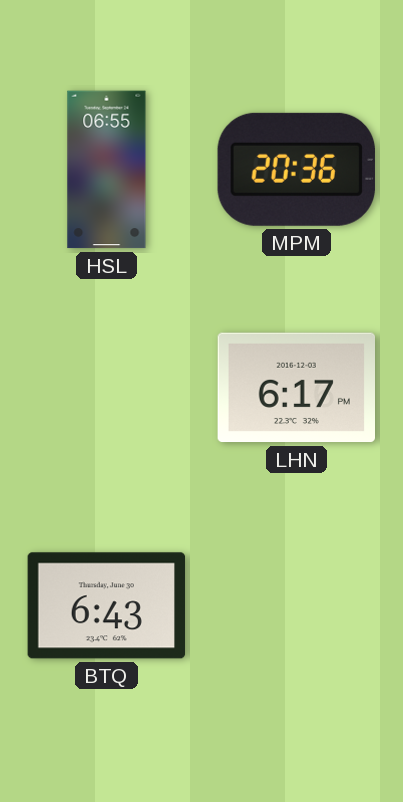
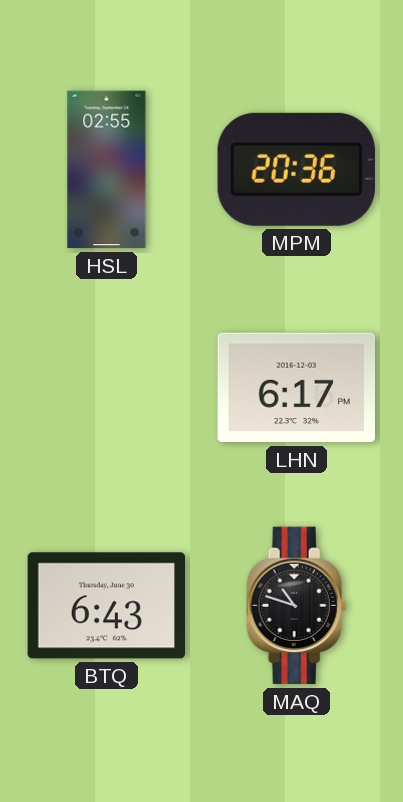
HSL: 06:55 -> 02:55 (107, 170)
MAQ: none -> 10:48 (297, 606)
